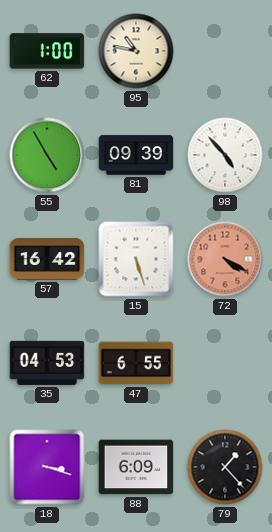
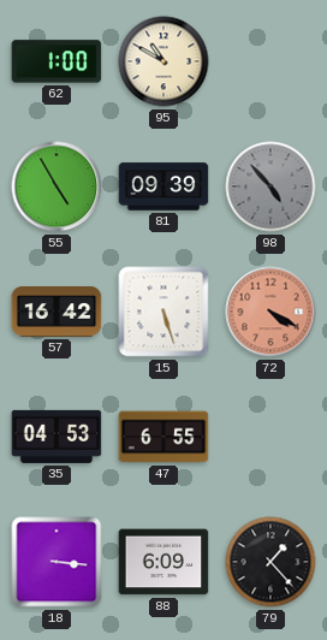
95: 10:47 -> 10:50 (163, 61)
98 dial: white -> grey (270, 186)
18: 3:18 -> 3:16 (57, 562)
